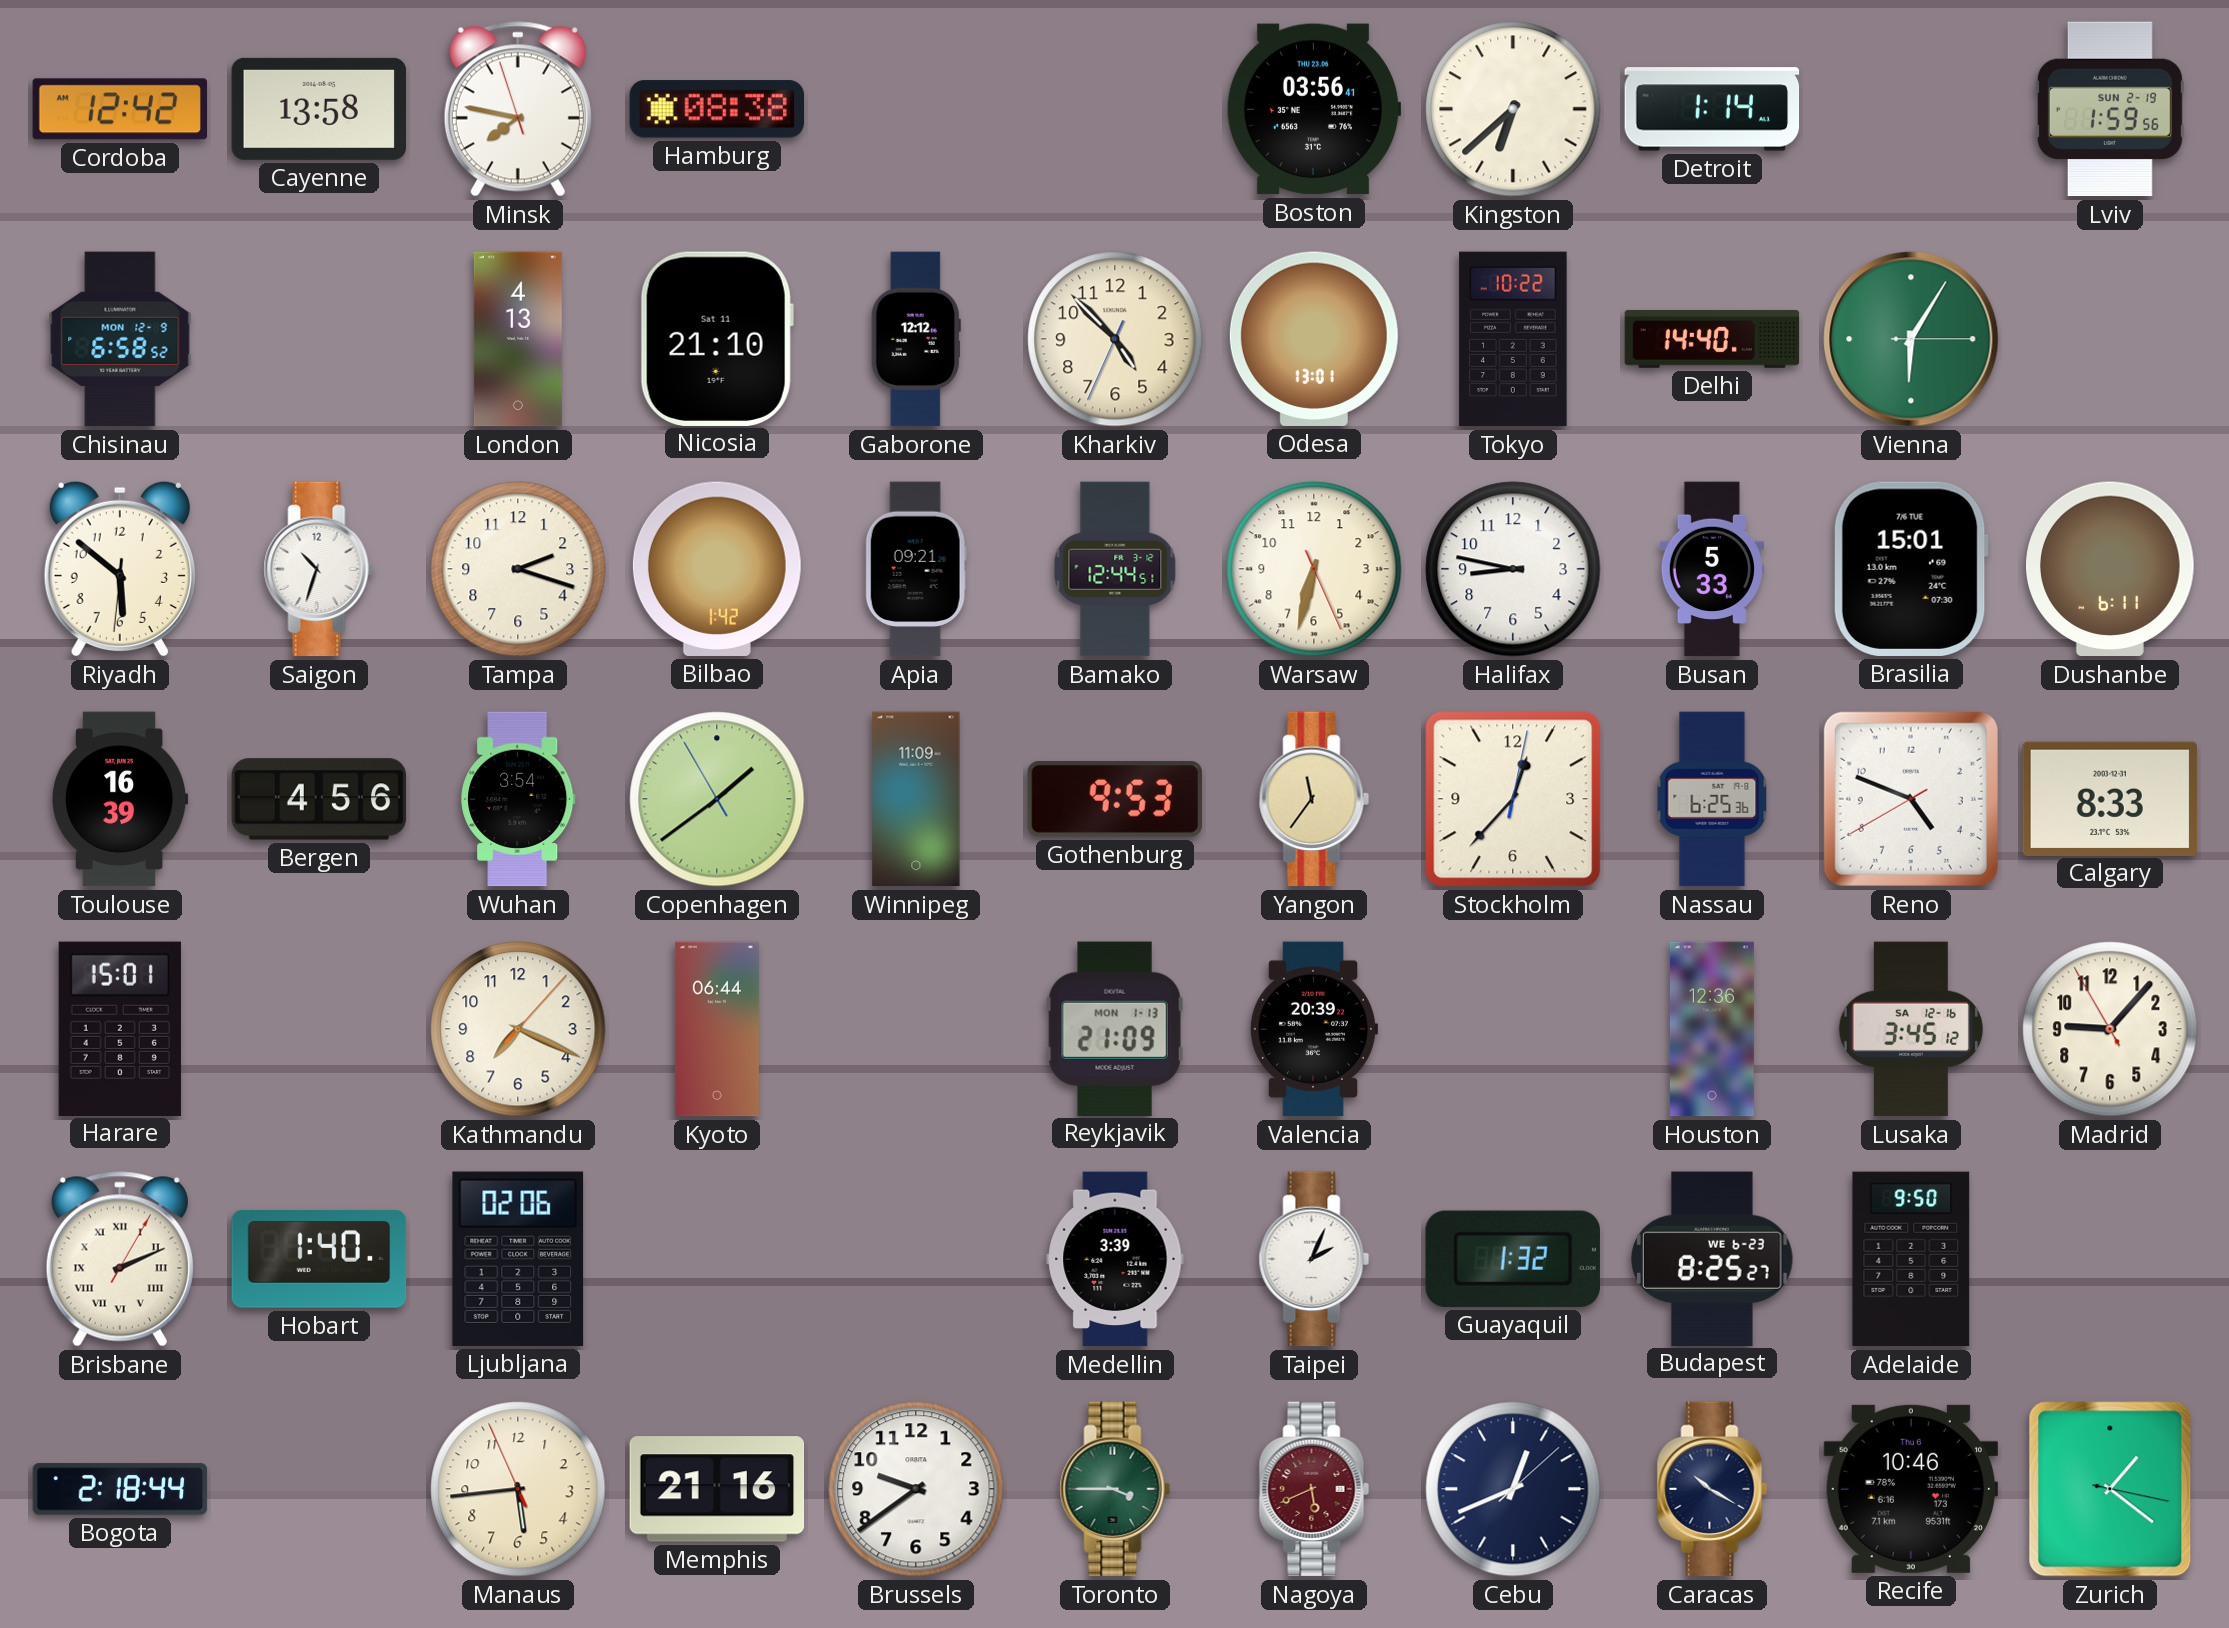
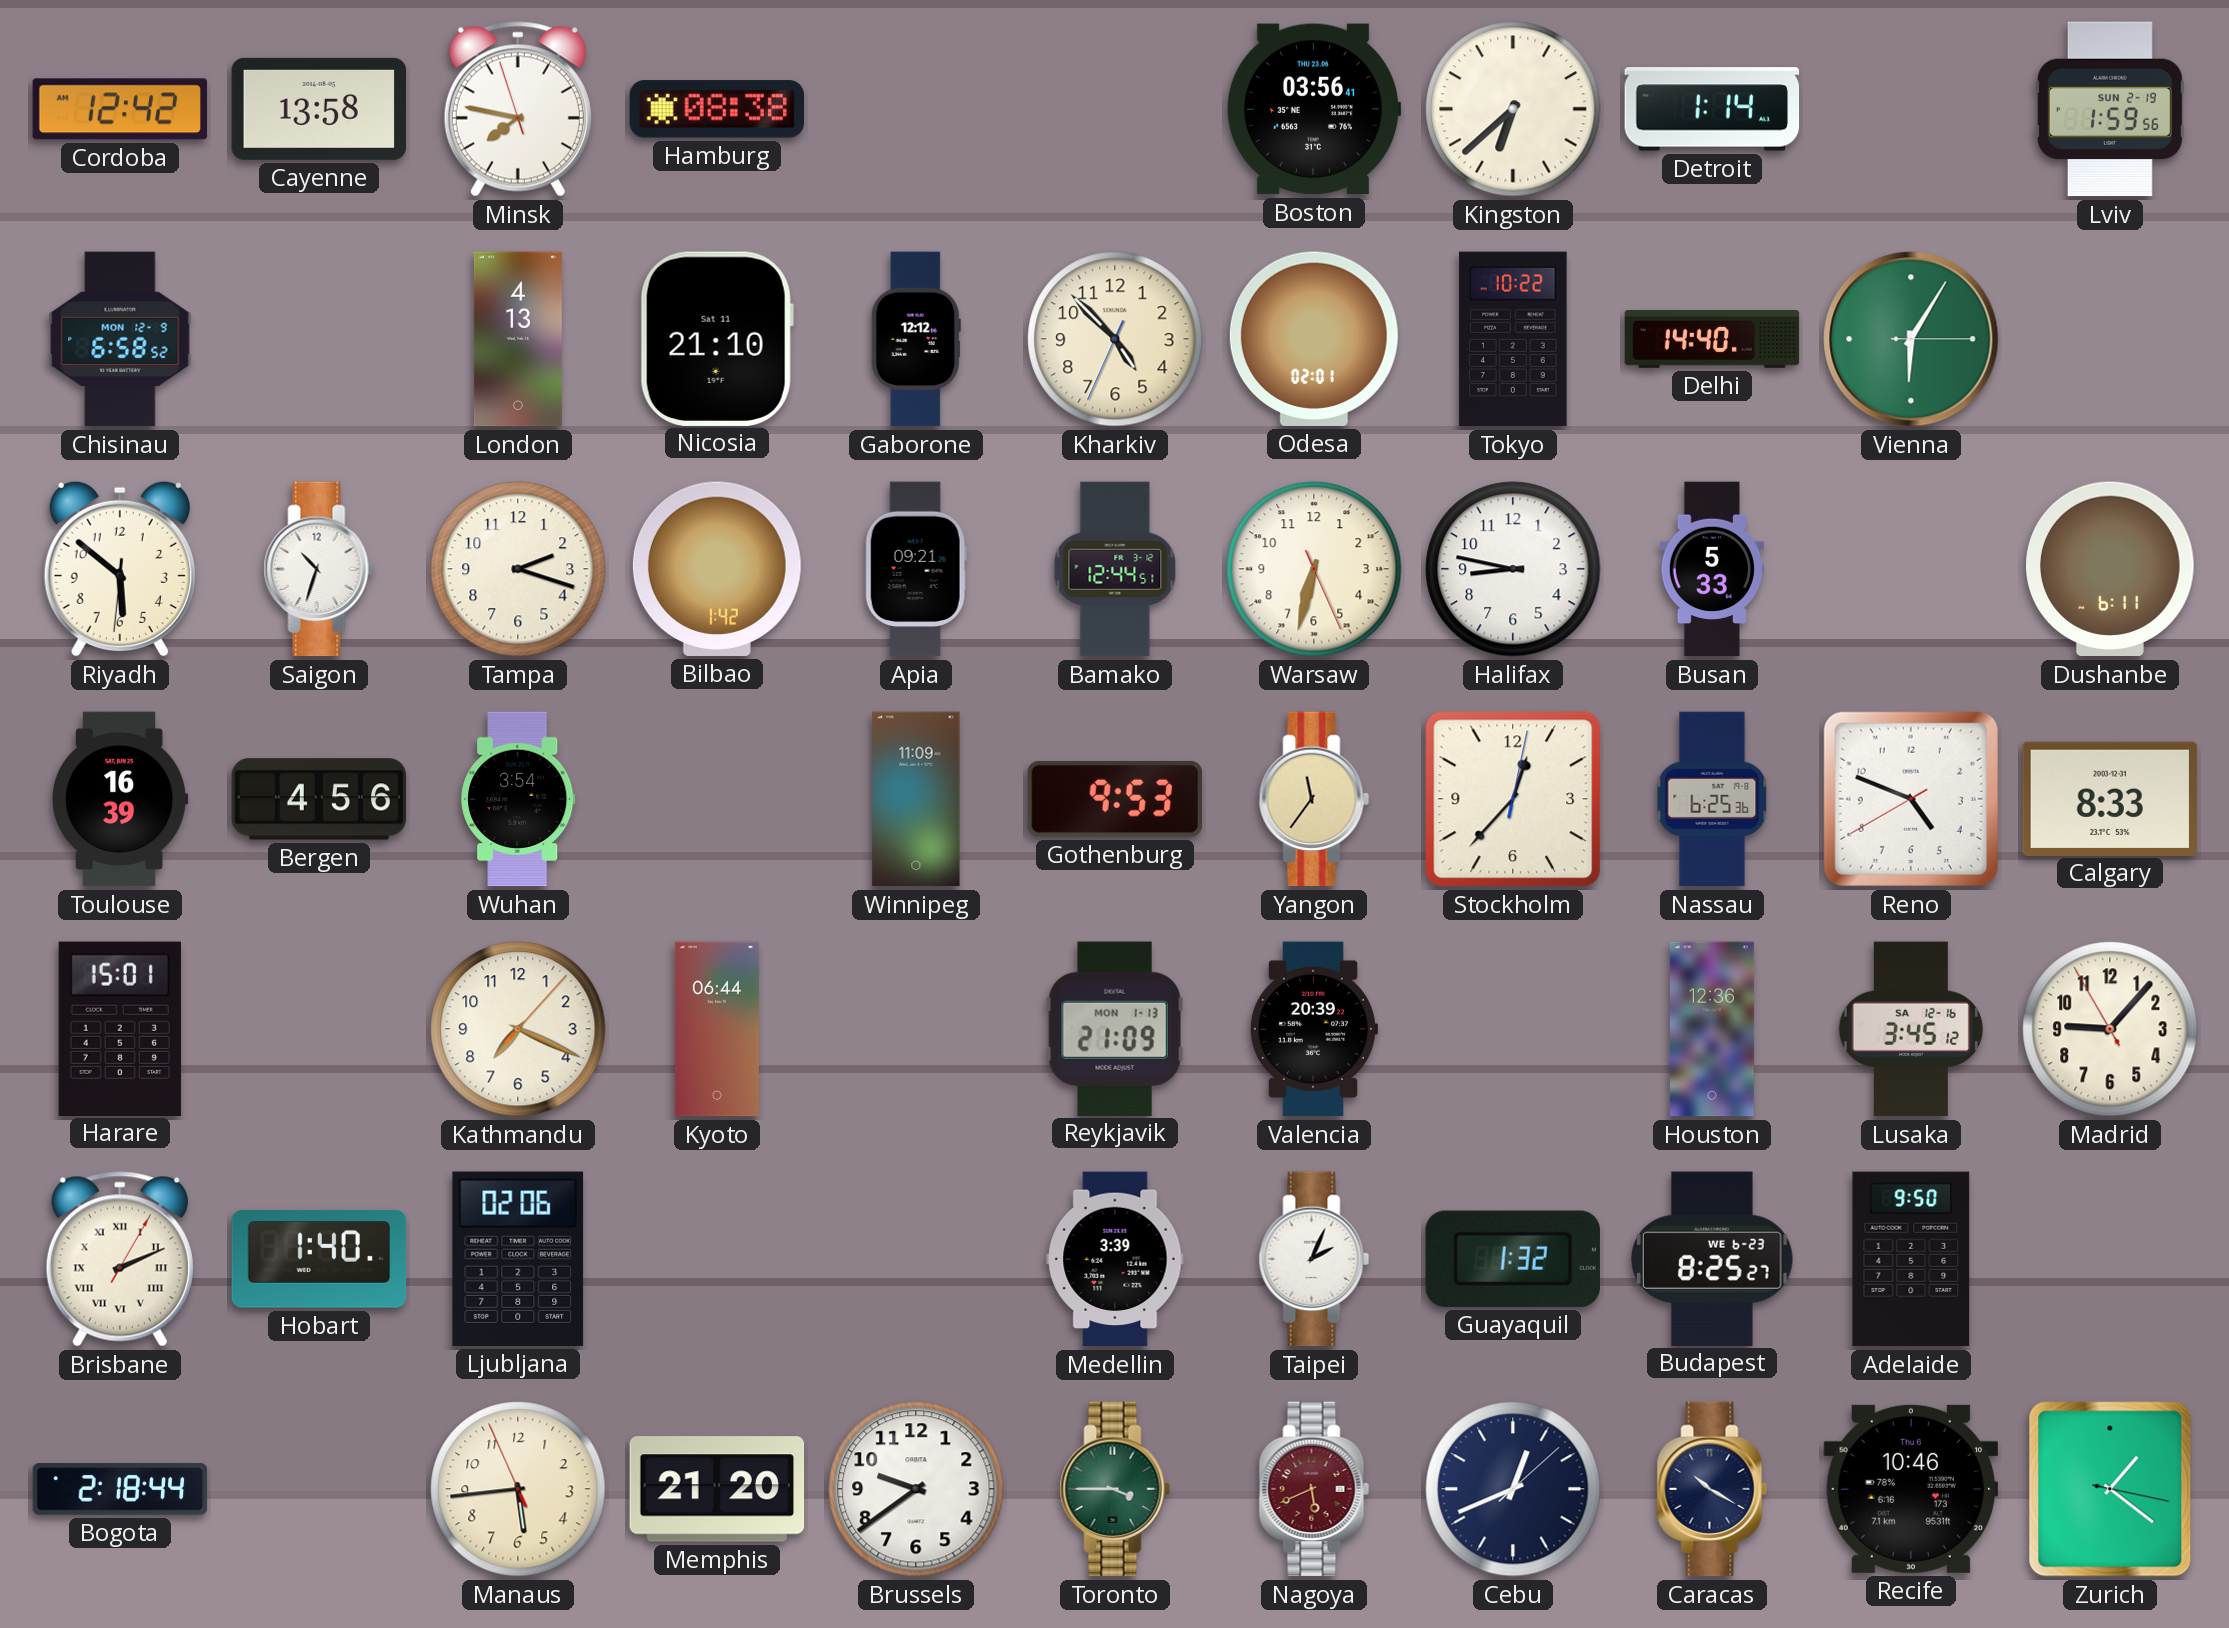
Odesa: 13:01 -> 02:01 (1314, 339)
Brasilia: 15:01 -> none (1911, 569)
Copenhagen: 1:38 -> none (717, 799)
Memphis: 21:16 -> 21:20 (717, 1489)
